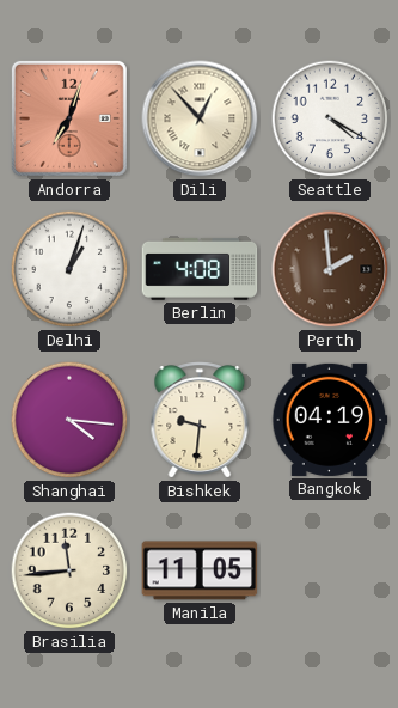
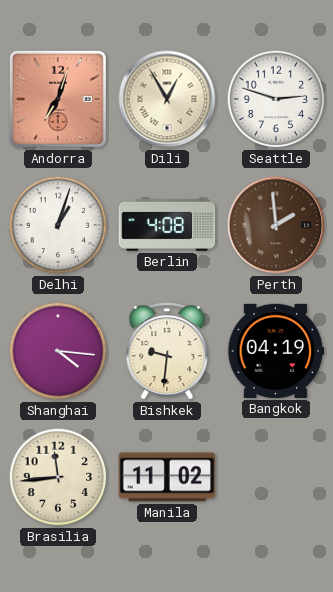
Dili: 12:53 -> 12:55 (167, 99)
Seattle: 4:20 -> 2:48 (276, 99)
Manila: 11:05 -> 11:02 (167, 477)
